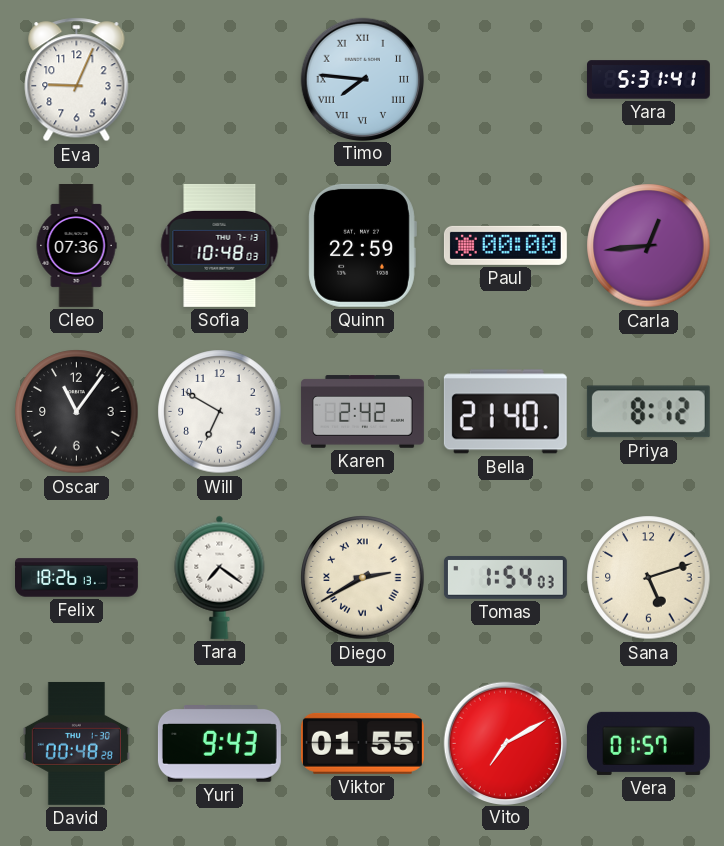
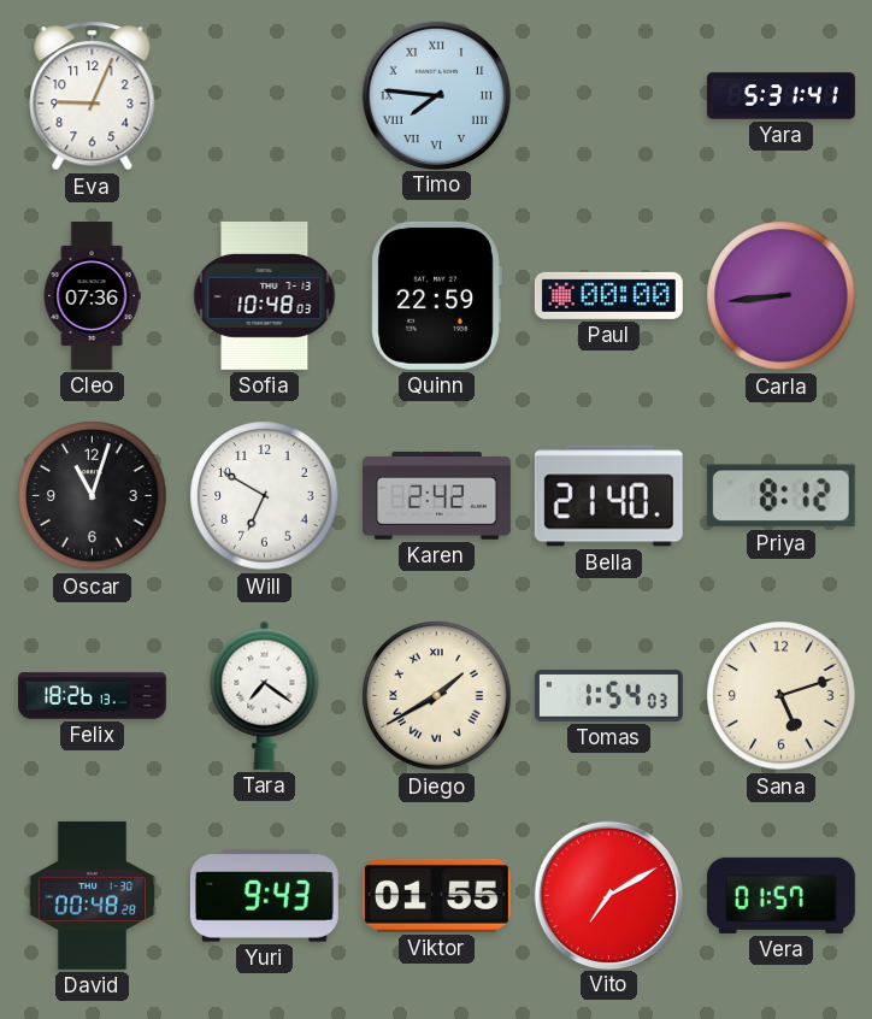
Carla: 12:44 -> 8:44 (782, 296)
Oscar: 11:06 -> 11:03 (93, 496)
Diego: 2:40 -> 1:40 (437, 696)
